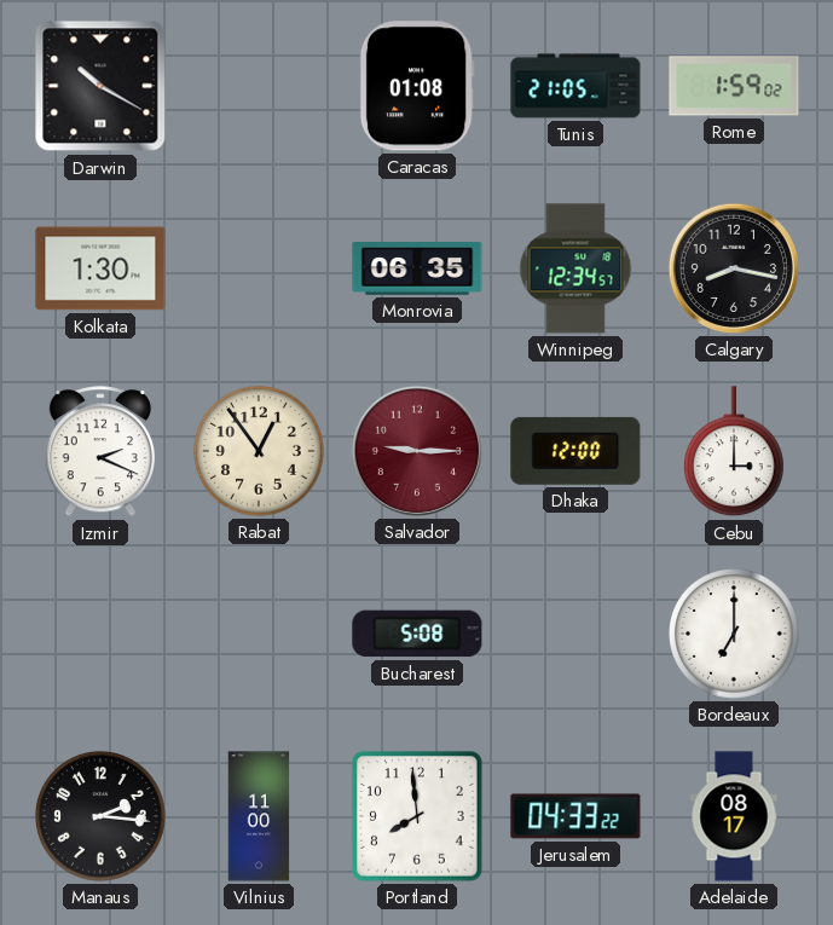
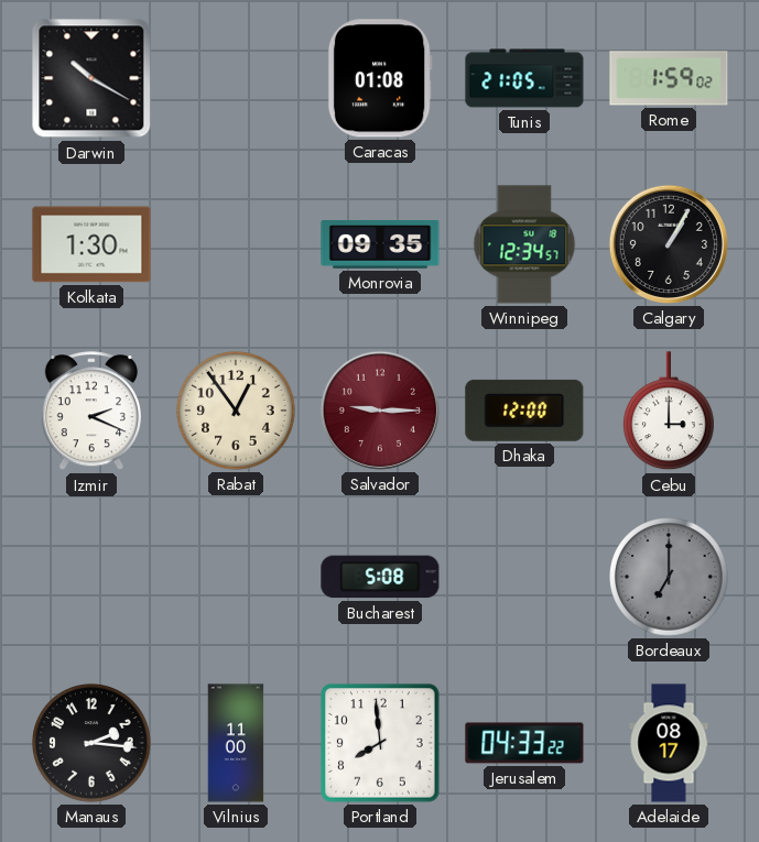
Monrovia: 06:35 -> 09:35 (380, 245)
Calgary: 8:17 -> 1:05 (669, 244)
Bordeaux dial: white -> grey (670, 578)
